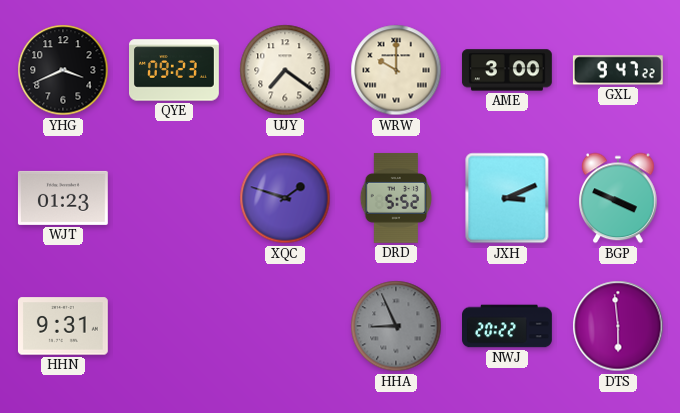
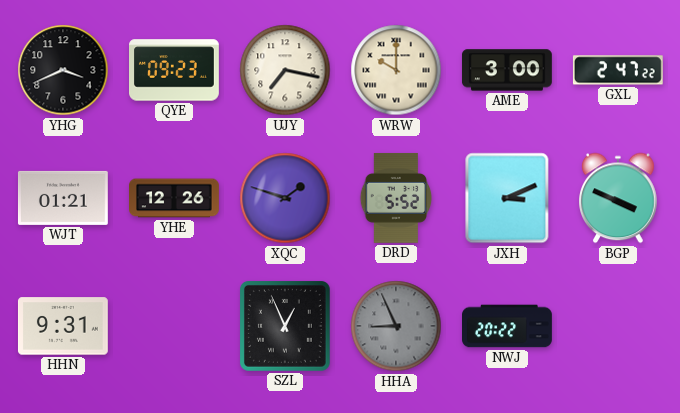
UJY: 7:21 -> 7:17 (285, 70)
GXL: 9:47 -> 2:47 (618, 70)
WJT: 01:23 -> 01:21 (63, 198)
YHE: none -> 12:26 (175, 198)
SZL: none -> 12:56 (285, 326)
DTS: 5:59 -> none (618, 326)
